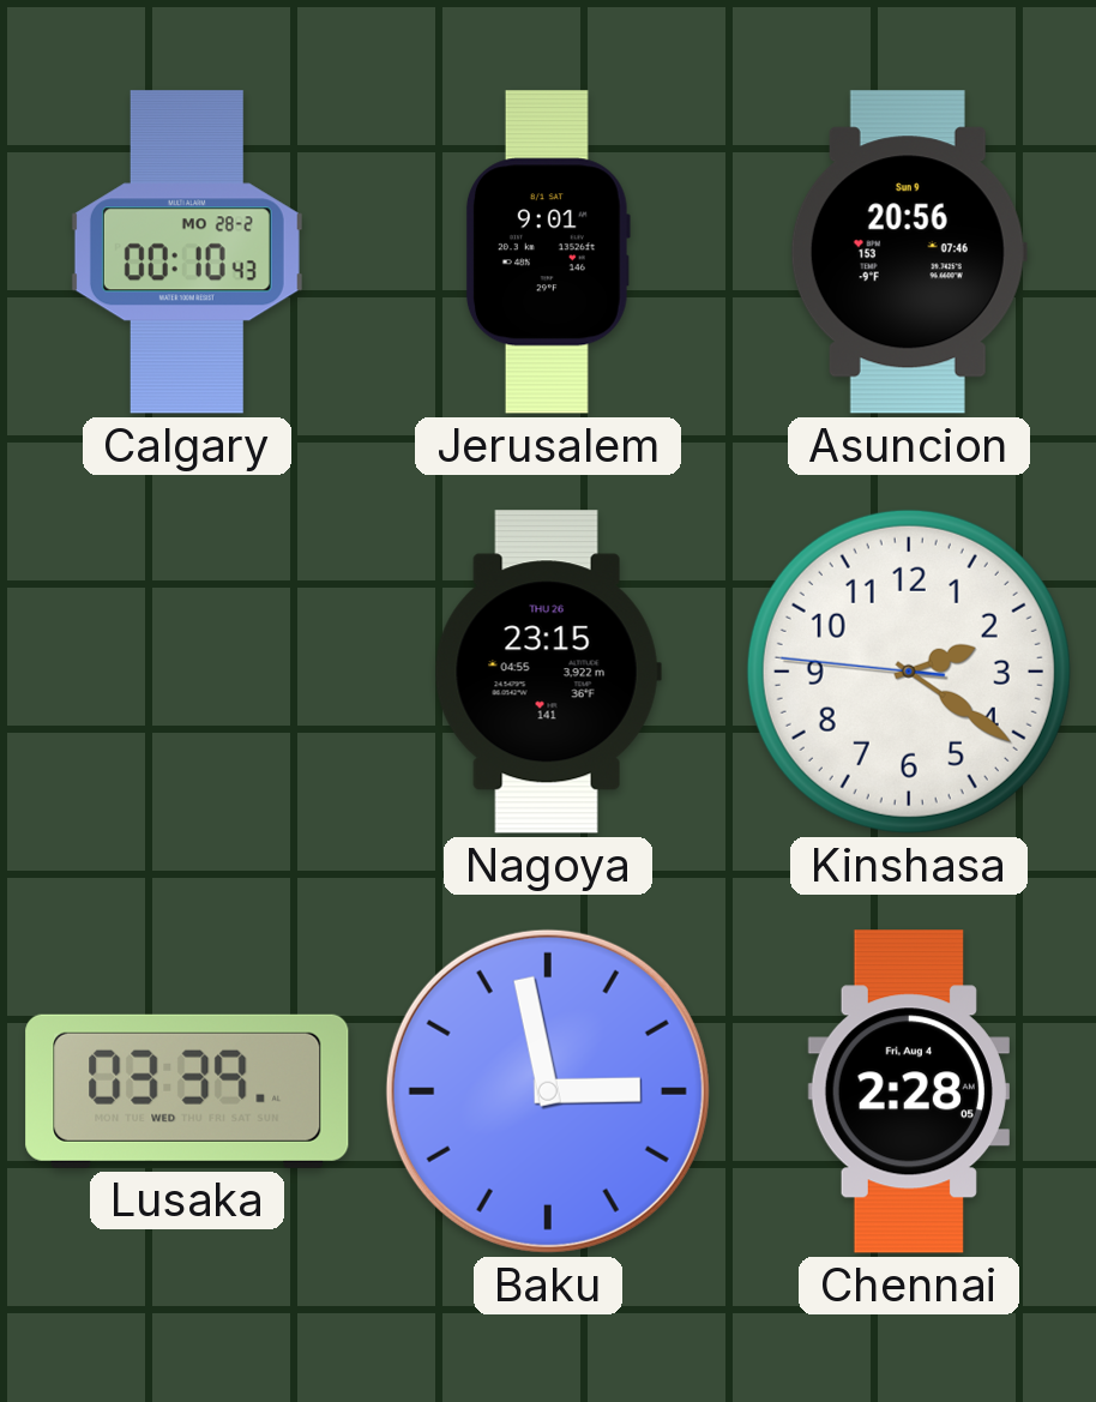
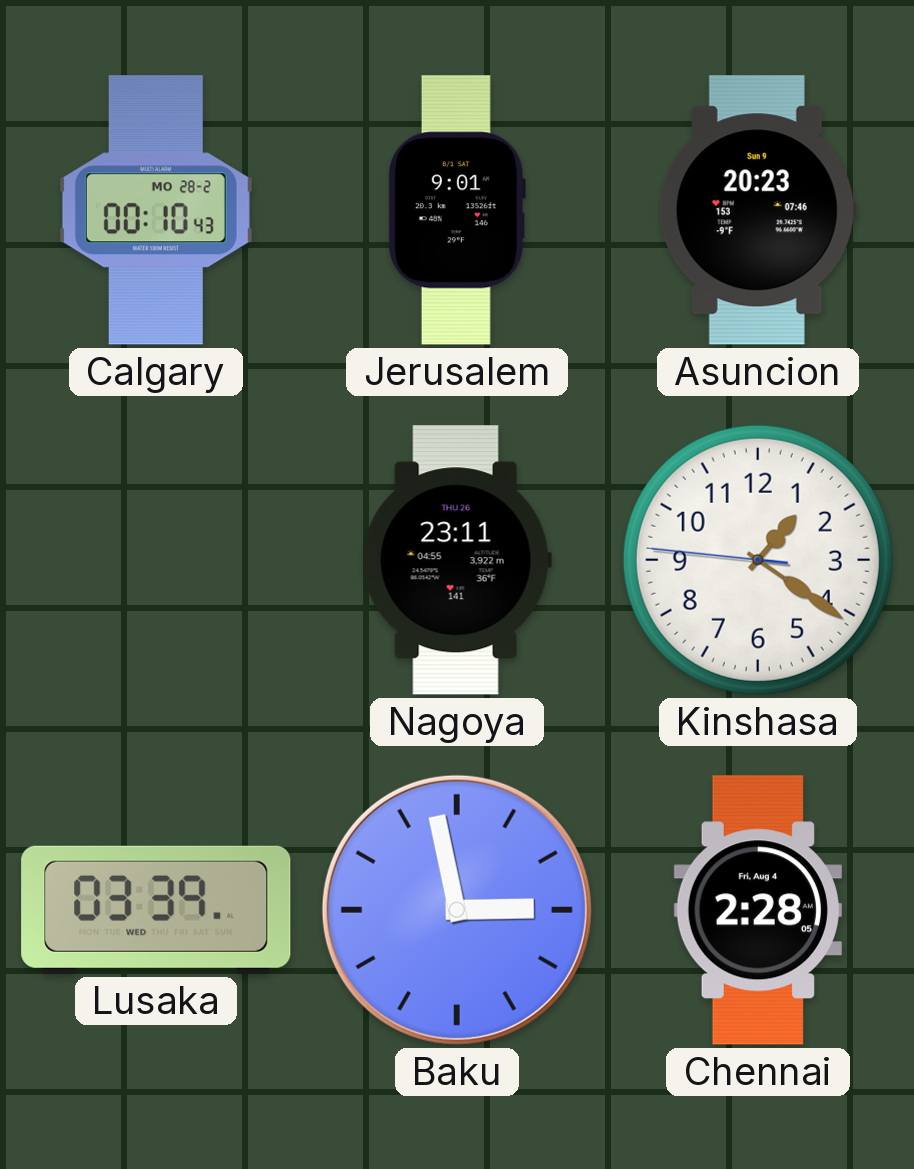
Asuncion: 20:56 -> 20:23 (758, 210)
Nagoya: 23:15 -> 23:11 (457, 560)
Kinshasa: 2:20 -> 1:20 (758, 560)
